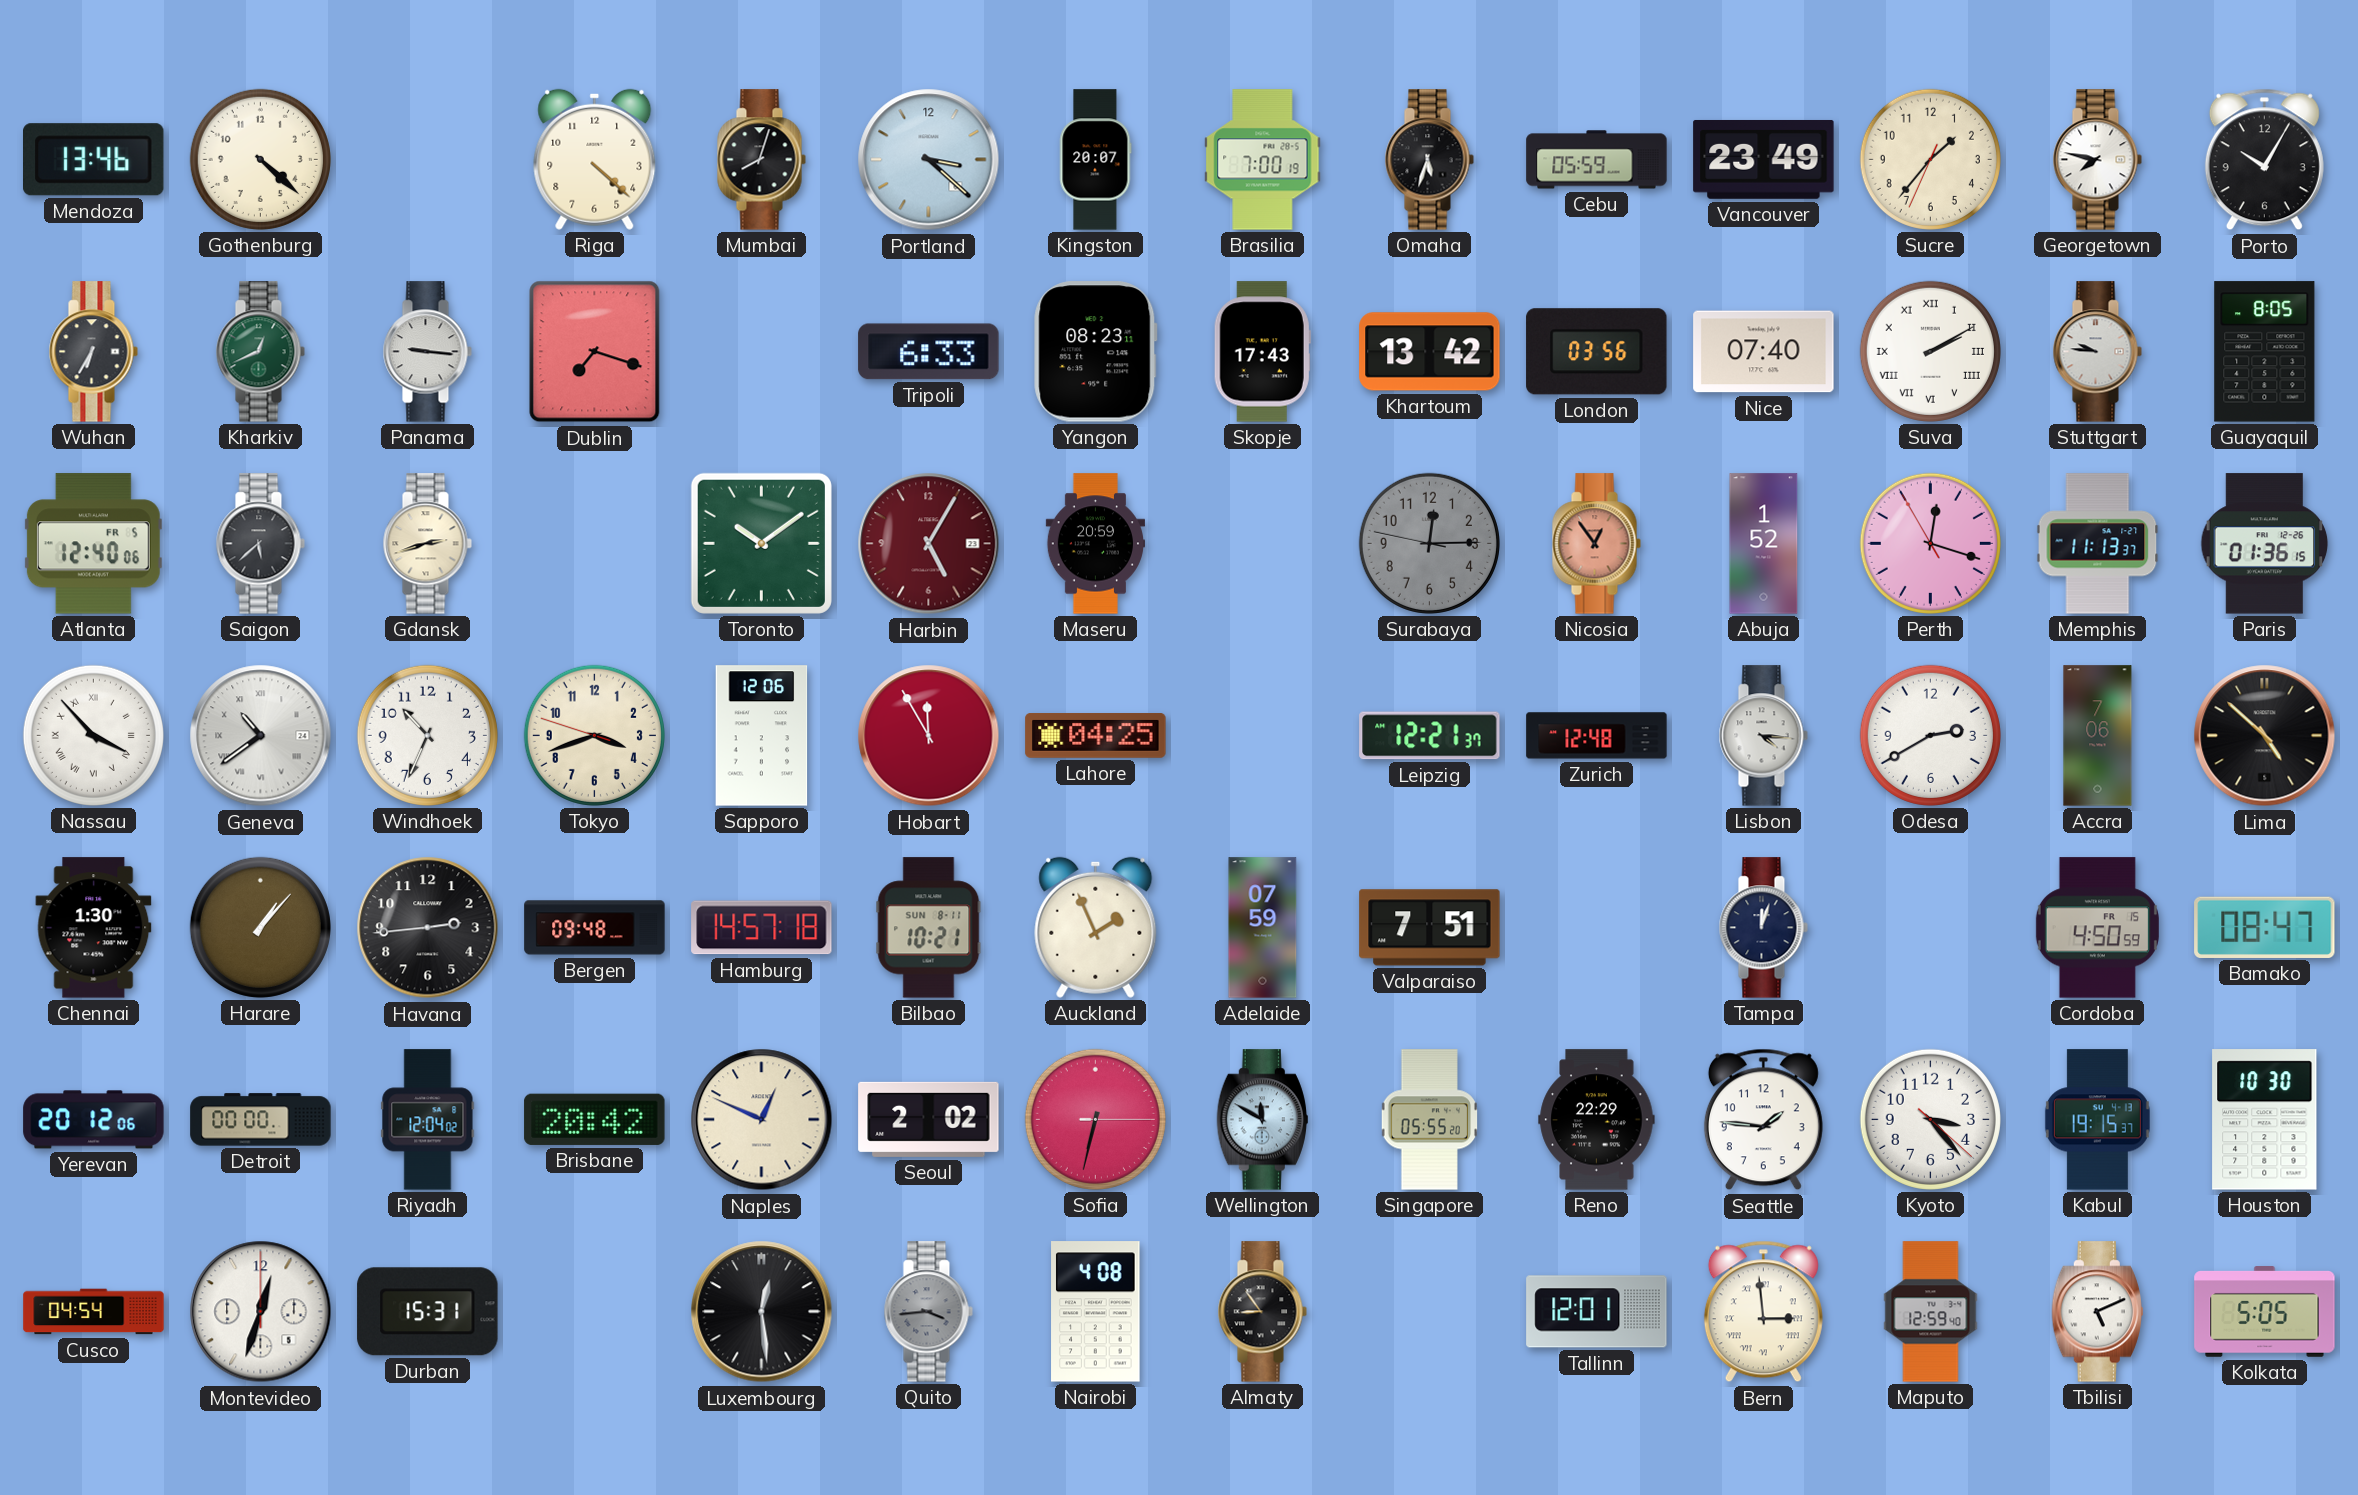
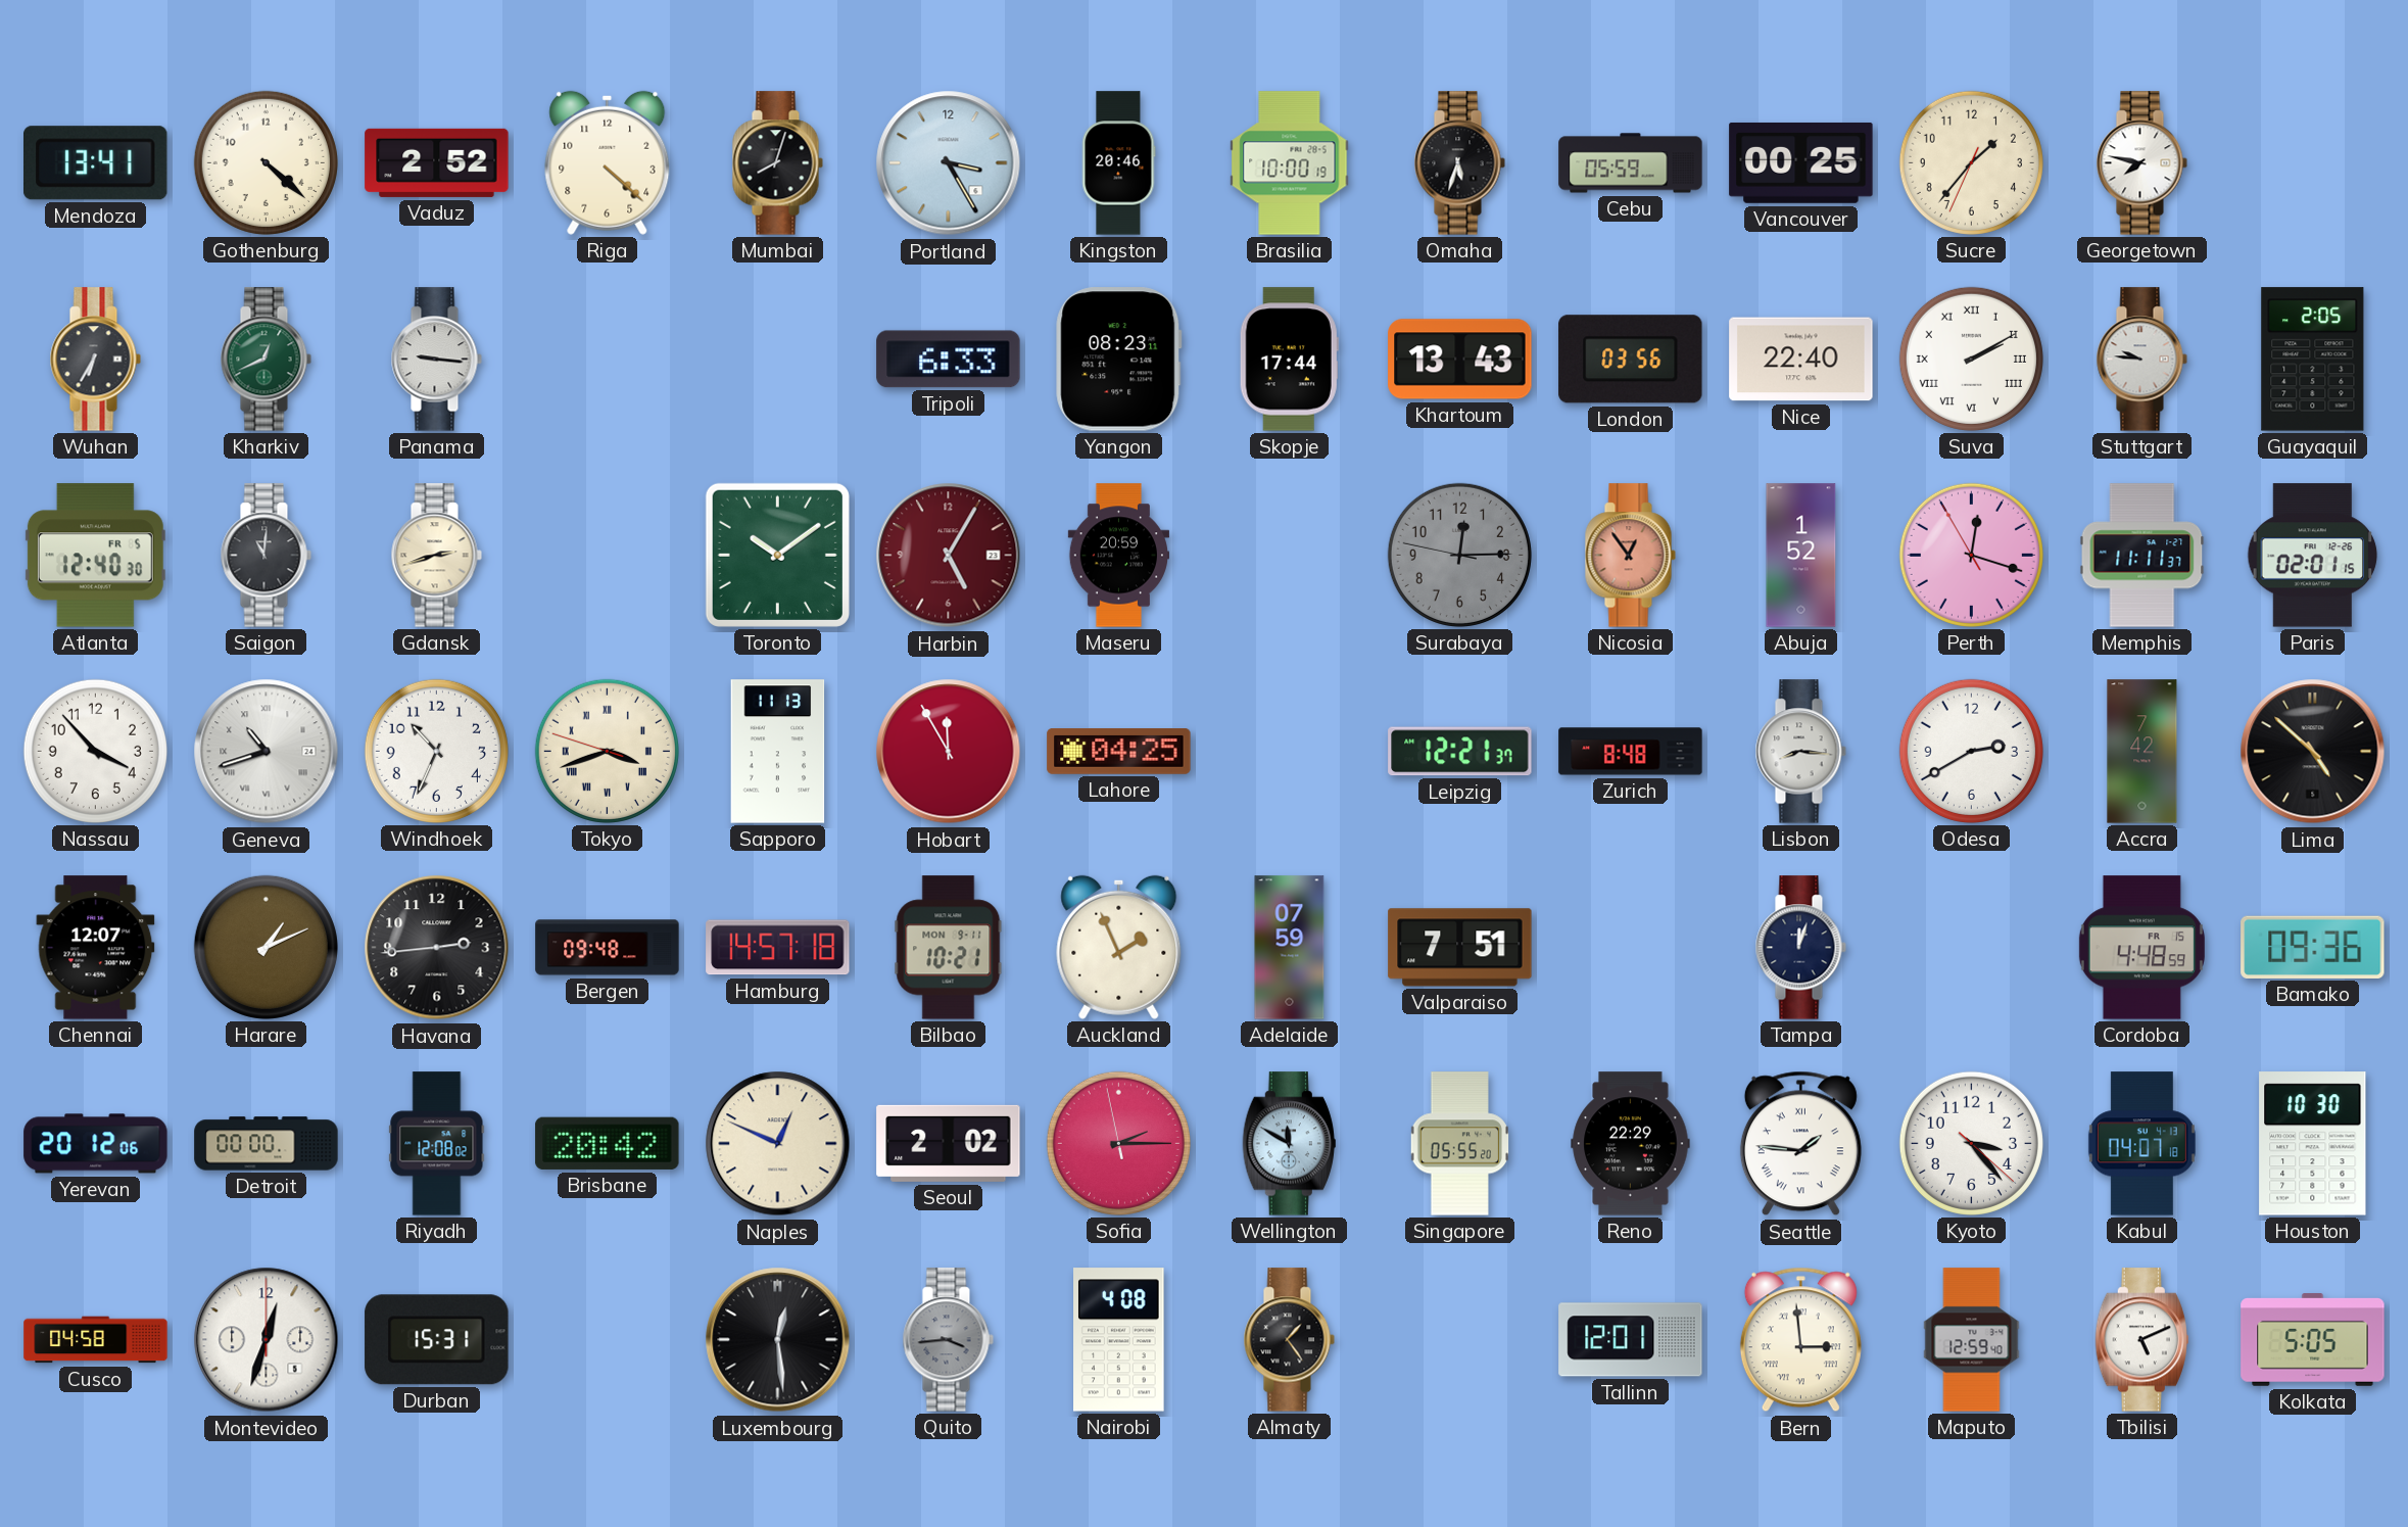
Mendoza: 13:46 -> 13:41 (96, 163)
Vaduz: none -> 2:52 (437, 162)
Portland: 3:22 -> 3:25 (949, 163)
Kingston: 20:07 -> 20:46 (1119, 163)
Brasilia: 7:00 -> 10:00 (1290, 163)
Vancouver: 23:49 -> 00:25 (1801, 162)
Porto: 10:05 -> none (2264, 160)
Dublin: 7:18 -> none (595, 352)
Skopje: 17:43 -> 17:44 (1289, 360)
Khartoum: 13:42 -> 13:43 (1460, 360)
Nice: 07:40 -> 22:40 (1801, 360)
Guayaquil: 8:05 -> 2:05 (2313, 360)
Atlanta: 12:40:06 -> 12:40:30 (95, 556)
Saigon: 5:38 -> 11:01 (266, 556)
Memphis: 11:13 -> 11:11 (2142, 556)
Paris: 01:36 -> 02:01 (2313, 556)
Nassau numerals: Roman -> Arabic (95, 751)
Geneva: 10:39 -> 10:42 (267, 752)
Tokyo numerals: Arabic -> Roman (607, 751)
Sapporo: 12:06 -> 11:13 (778, 752)
Zurich: 12:48 -> 8:48 (1631, 752)
Lisbon: 4:16 -> 8:16 (1800, 752)
Accra: 7:06 -> 7:42 (2142, 752)
Chennai: 1:30 -> 12:07 (96, 948)
Harare: 1:07 -> 1:11 (266, 947)
Bilbao date: SUN 8-11 -> MON 9-11 (949, 948)
Cordoba: 4:50 -> 4:48 (2141, 948)
Bamako: 08:47 -> 09:36 (2313, 947)
Riyadh: 12:04 -> 12:08 (437, 1144)
Sofia: 6:32 -> 2:14 (1118, 1143)
Seattle numerals: Arabic -> Roman (1800, 1144)
Kabul: 19:15 -> 04:07 (2141, 1144)
Cusco: 04:54 -> 04:58 (96, 1340)
Almaty: 8:54 -> 1:24 (1289, 1340)
